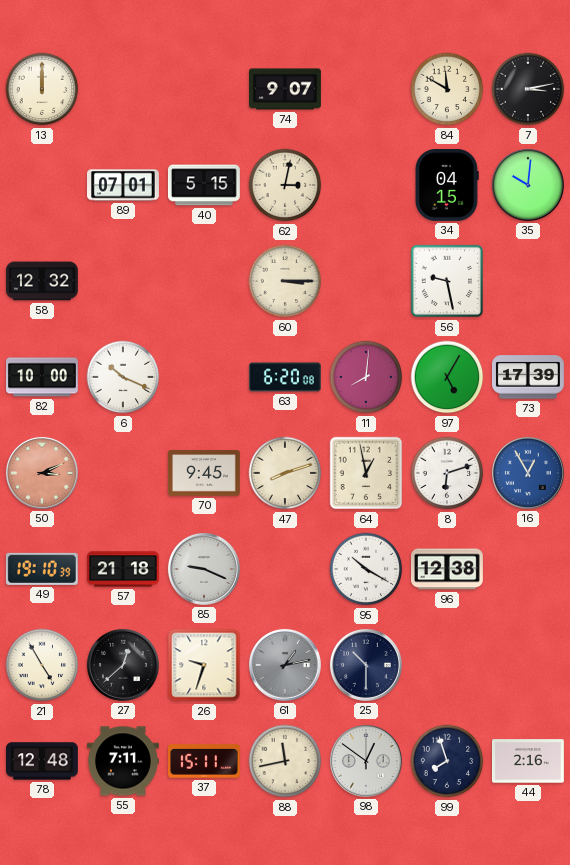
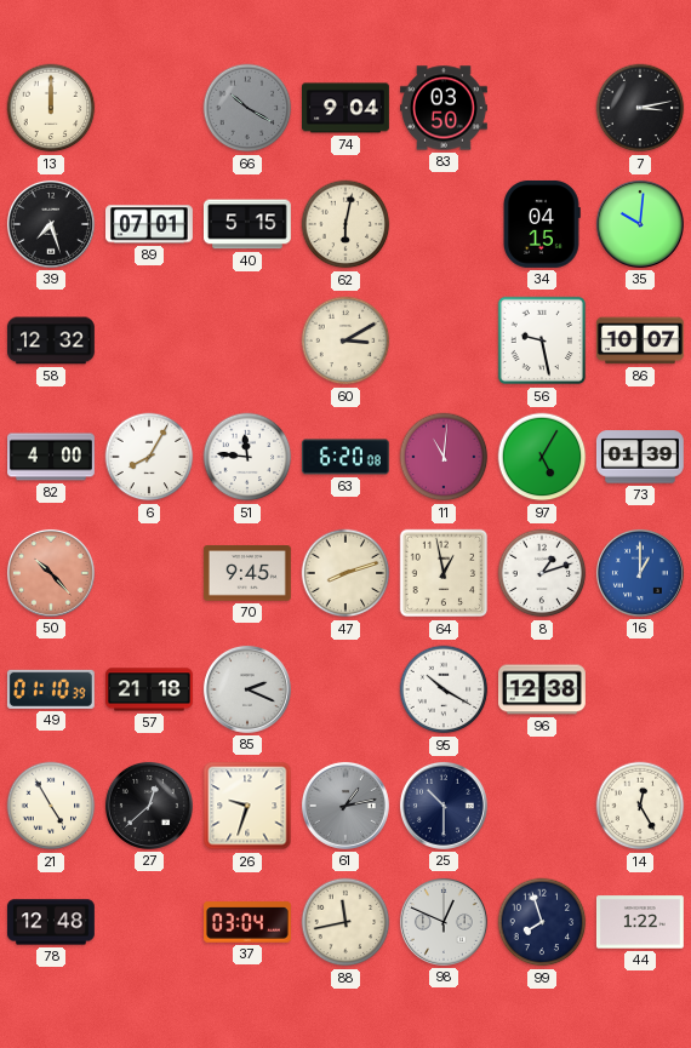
66: none -> 10:20 (247, 108)
74: 9:07 -> 9:04 (347, 108)
83: none -> 03:50 (445, 108)
84: 11:50 -> none (447, 89)
39: none -> 7:27 (51, 224)
62: 3:02 -> 6:02 (345, 224)
60: 3:15 -> 3:10 (345, 340)
86: none -> 10:07 (640, 340)
82: 10:00 -> 4:00 (52, 457)
6: 10:19 -> 8:05 (149, 457)
51: none -> 11:46 (247, 457)
11: 8:01 -> 11:01 (444, 457)
73: 17:39 -> 01:39 (640, 457)
50: 3:11 -> 10:23 (51, 573)
8: 6:12 -> 1:12 (542, 573)
16: 12:55 -> 1:00 (640, 573)
49: 19:10 -> 01:10 (51, 689)
85: 9:19 -> 2:19 (247, 689)
14: none -> 12:25 (640, 806)
55: 7:11 -> none (123, 761)
37: 15:11 -> 03:04 (249, 922)
98: 12:51 -> 12:49 (444, 922)
44: 2:16 -> 1:22 (640, 922)
